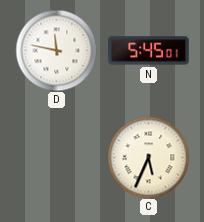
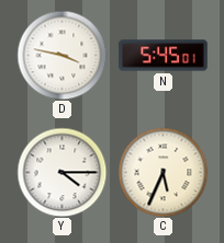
D: 11:47 -> 3:47 (61, 55)
Y: none -> 4:15 (61, 172)
